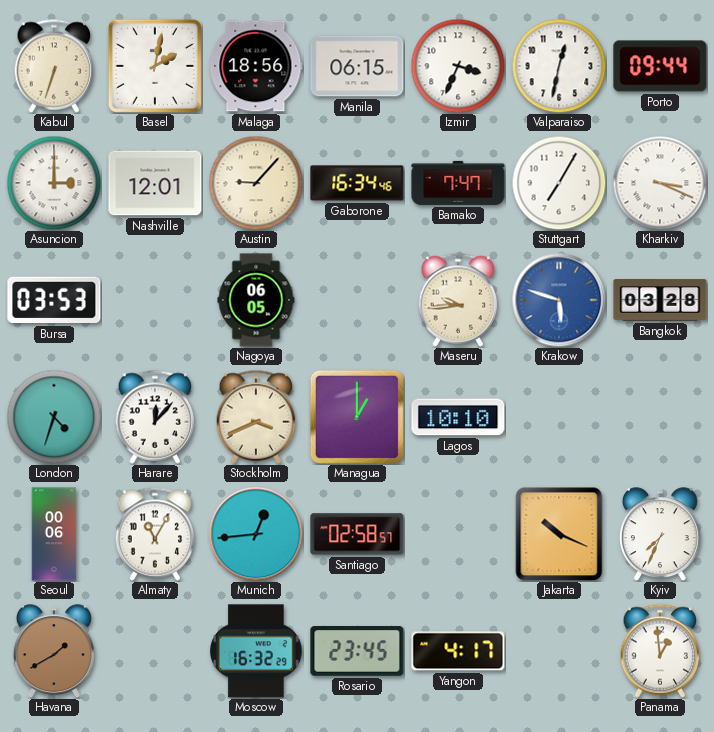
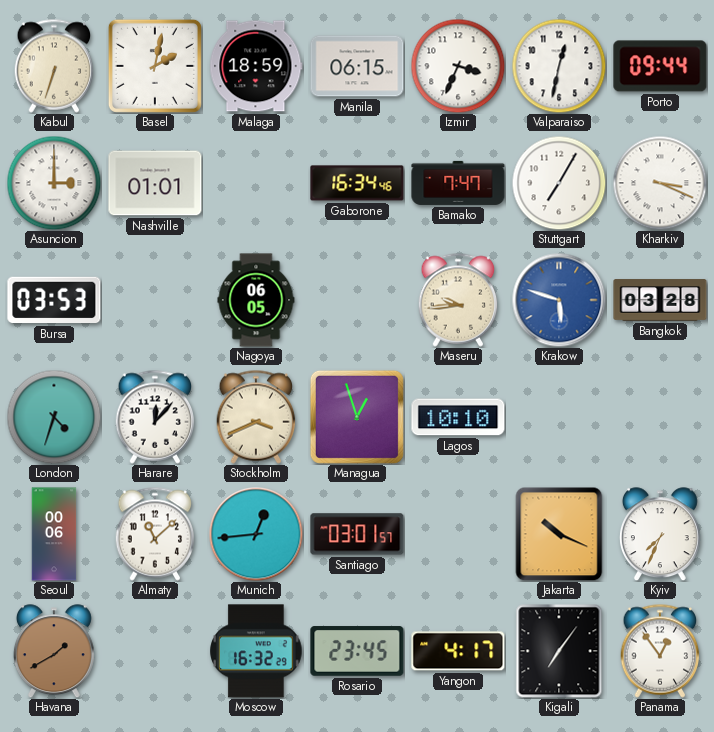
Malaga: 18:56 -> 18:59 (256, 66)
Nashville: 12:01 -> 01:01 (155, 183)
Austin: 9:07 -> none (256, 183)
Managua: 1:00 -> 12:57 (357, 417)
Almaty: 11:05 -> 11:08 (155, 534)
Santiago: 02:58 -> 03:01 (357, 534)
Kigali: none -> 7:06 (559, 651)
Panama: 12:59 -> 12:54 (660, 651)
